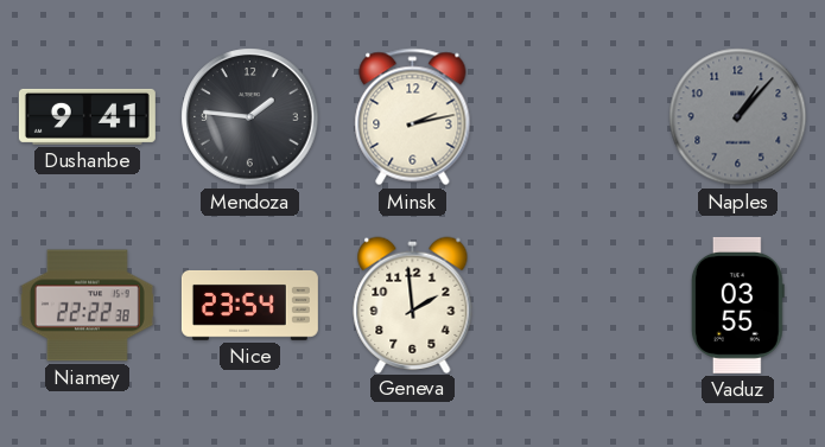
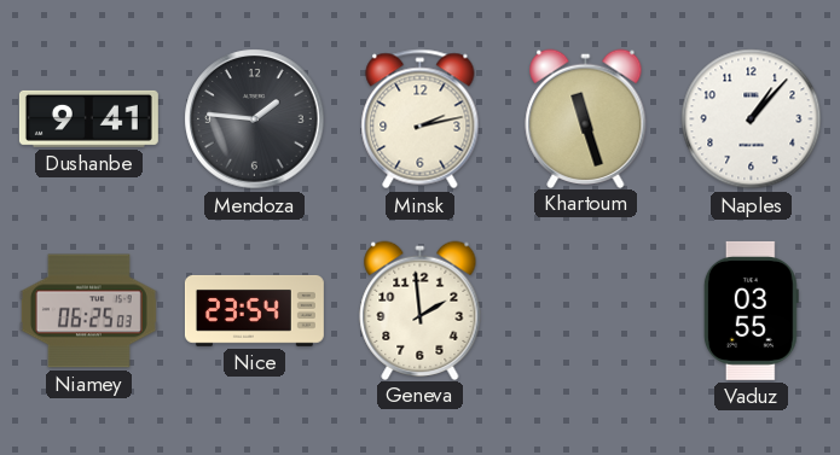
Khartoum: none -> 11:27 (586, 118)
Naples dial: grey -> white (752, 119)
Niamey: 22:22 -> 06:25 (88, 311)
